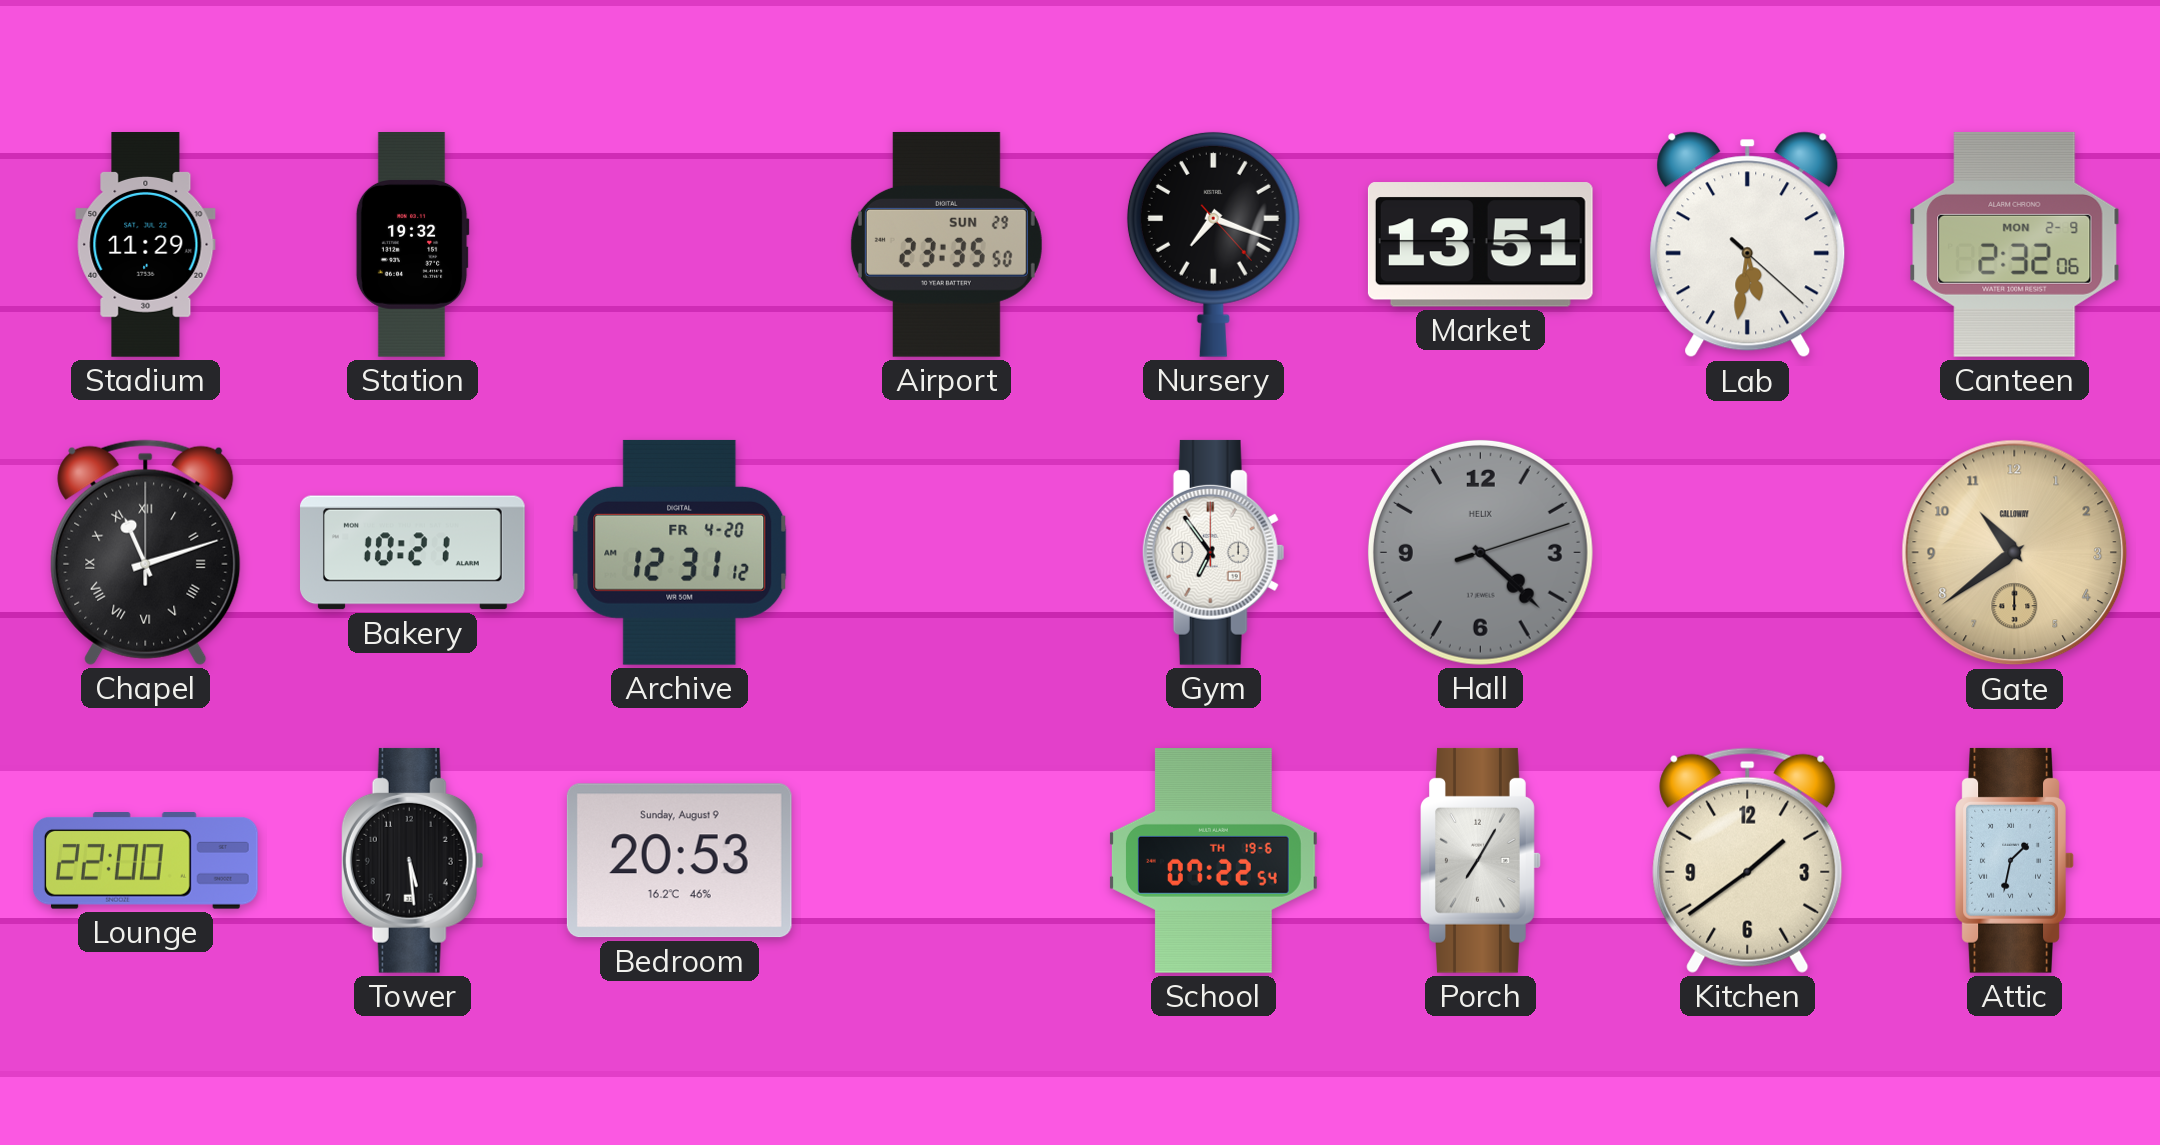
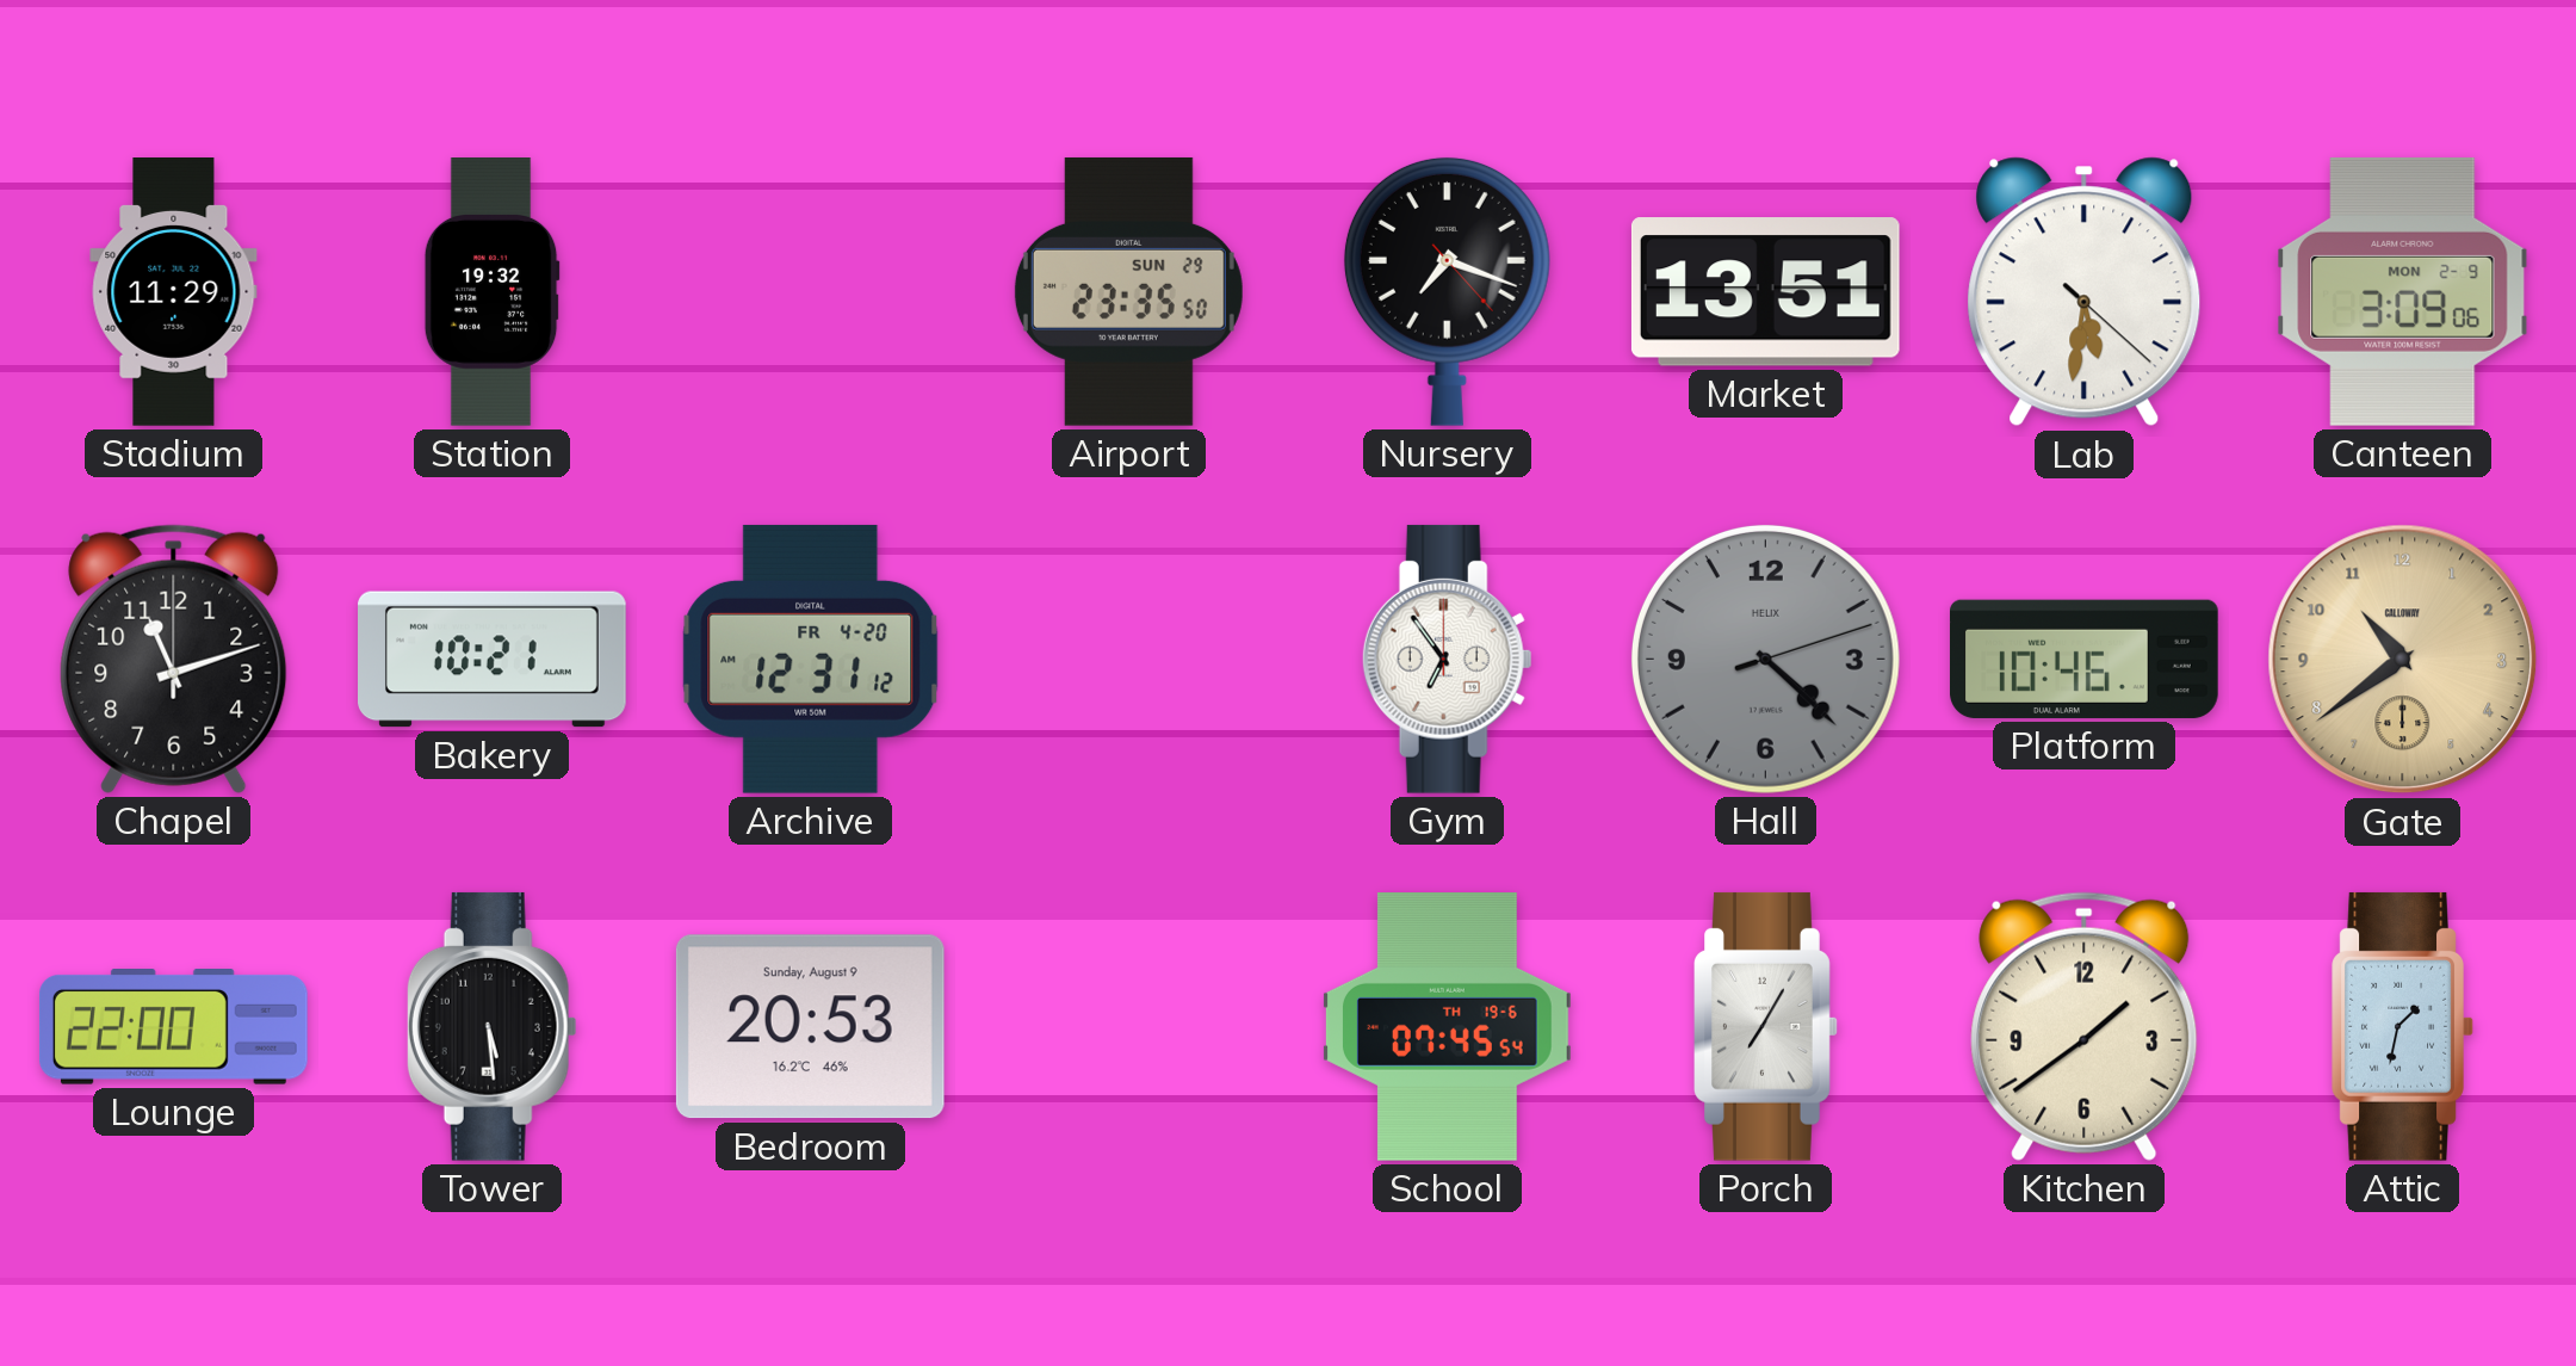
Canteen: 2:32 -> 3:09 (2403, 291)
Chapel numerals: Roman -> Arabic (174, 659)
Platform: none -> 10:46 (2085, 659)
School: 07:22 -> 07:45 (1447, 1027)
